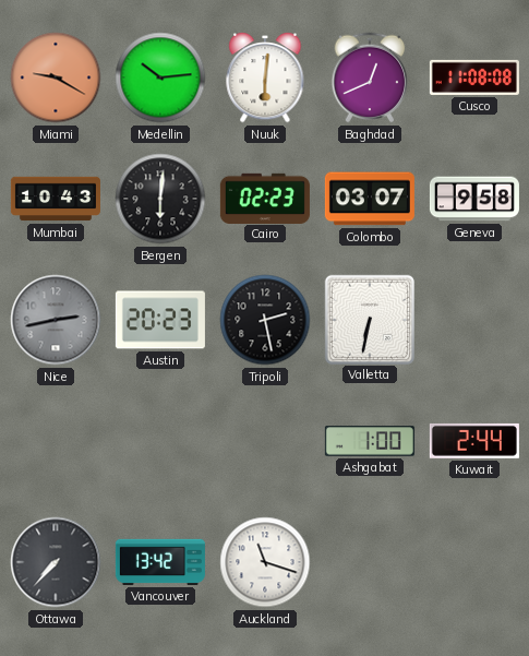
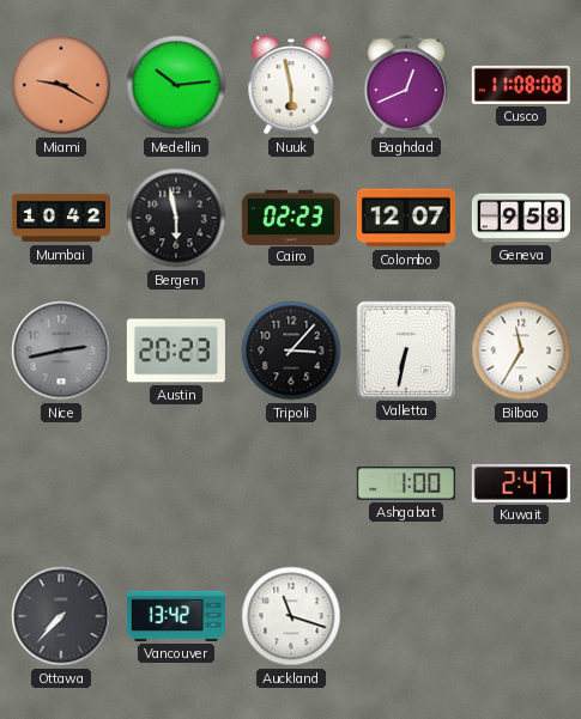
Nuuk: 6:01 -> 5:58 (291, 85)
Mumbai: 10:43 -> 10:42 (61, 218)
Bergen: 6:01 -> 5:58 (176, 218)
Colombo: 03:07 -> 12:07 (406, 218)
Tripoli: 2:28 -> 3:07 (291, 351)
Bilbao: none -> 11:35 (521, 351)
Kuwait: 2:44 -> 2:47 (521, 483)
